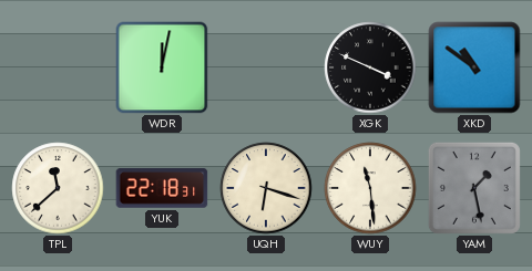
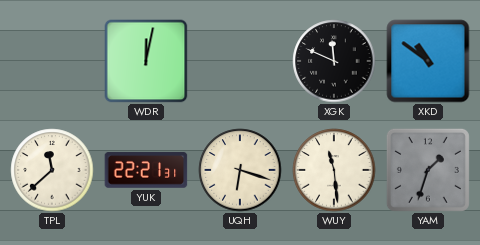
XGK: 3:49 -> 11:49 (334, 61)
YUK: 22:18 -> 22:21 (146, 170)
YAM: 1:28 -> 1:33 (428, 170)
